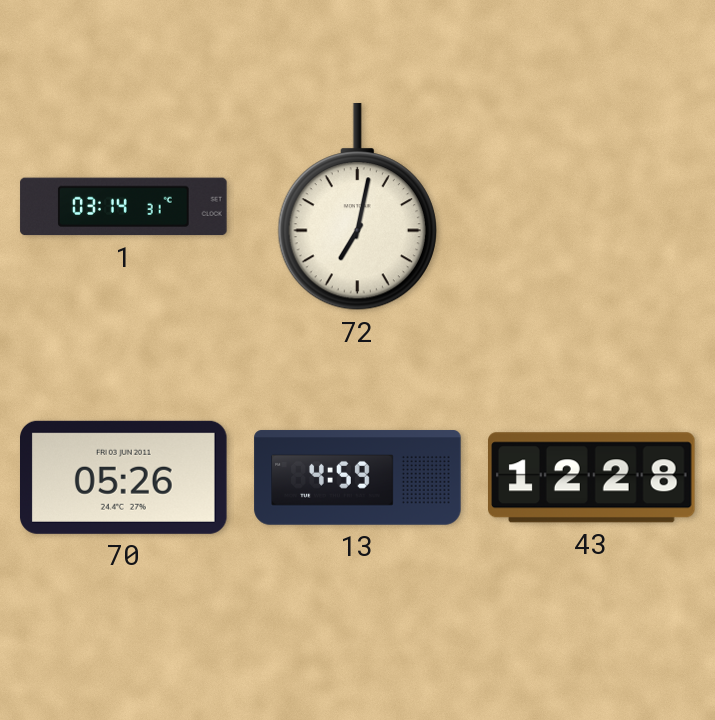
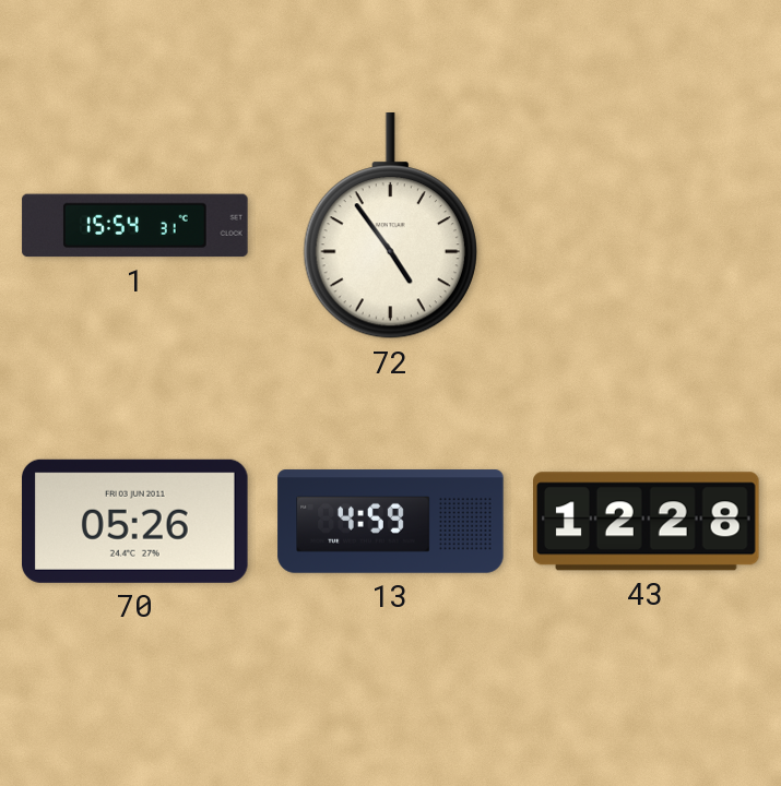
1: 03:14 -> 15:54 (135, 226)
72: 7:02 -> 4:54 (390, 227)
